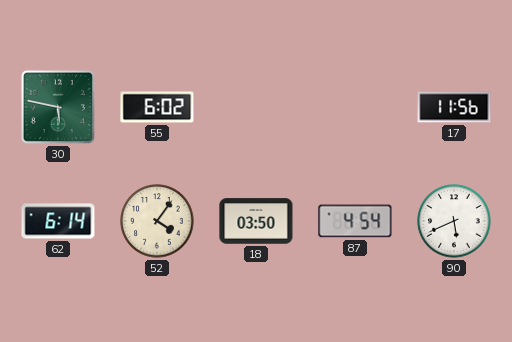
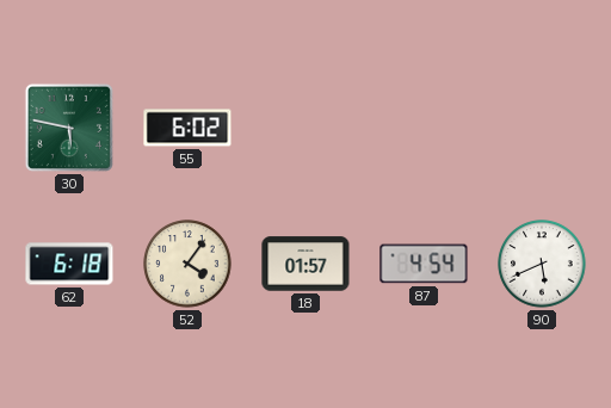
17: 11:56 -> none (454, 107)
62: 6:14 -> 6:18 (69, 264)
18: 03:50 -> 01:57 (305, 264)
